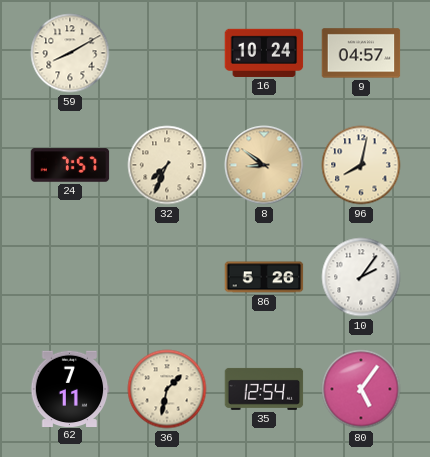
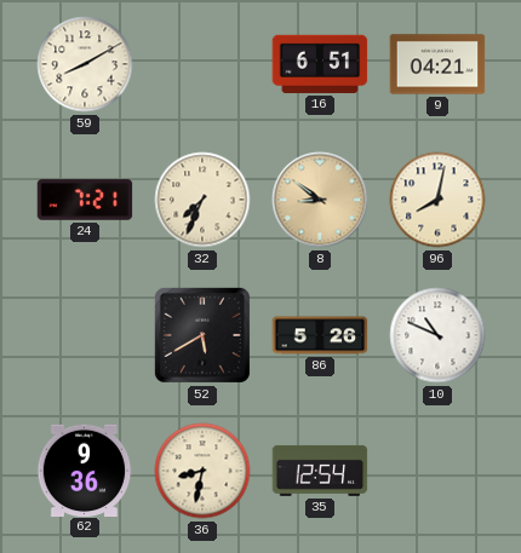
16: 10:24 -> 6:51 (320, 64)
9: 04:57 -> 04:21 (437, 64)
24: 7:57 -> 7:21 (85, 200)
52: none -> 5:40 (202, 335)
10: 2:06 -> 10:49 (437, 335)
62: 7:11 -> 9:36 (85, 470)
36: 1:32 -> 8:32 (202, 471)
80: 5:06 -> none (361, 389)
